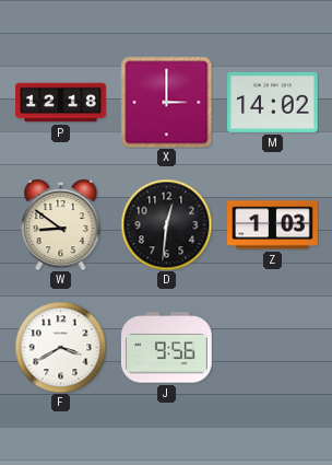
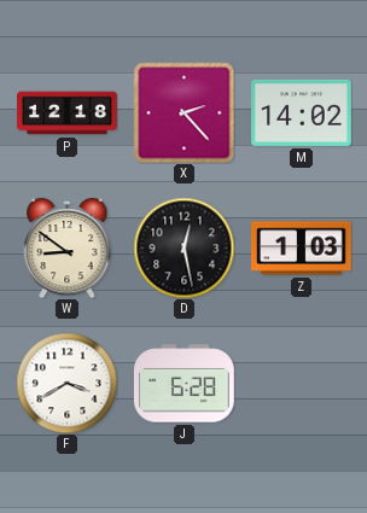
X: 3:00 -> 2:23 (183, 112)
D: 12:31 -> 12:28 (183, 247)
J: 9:56 -> 6:28 (183, 384)
